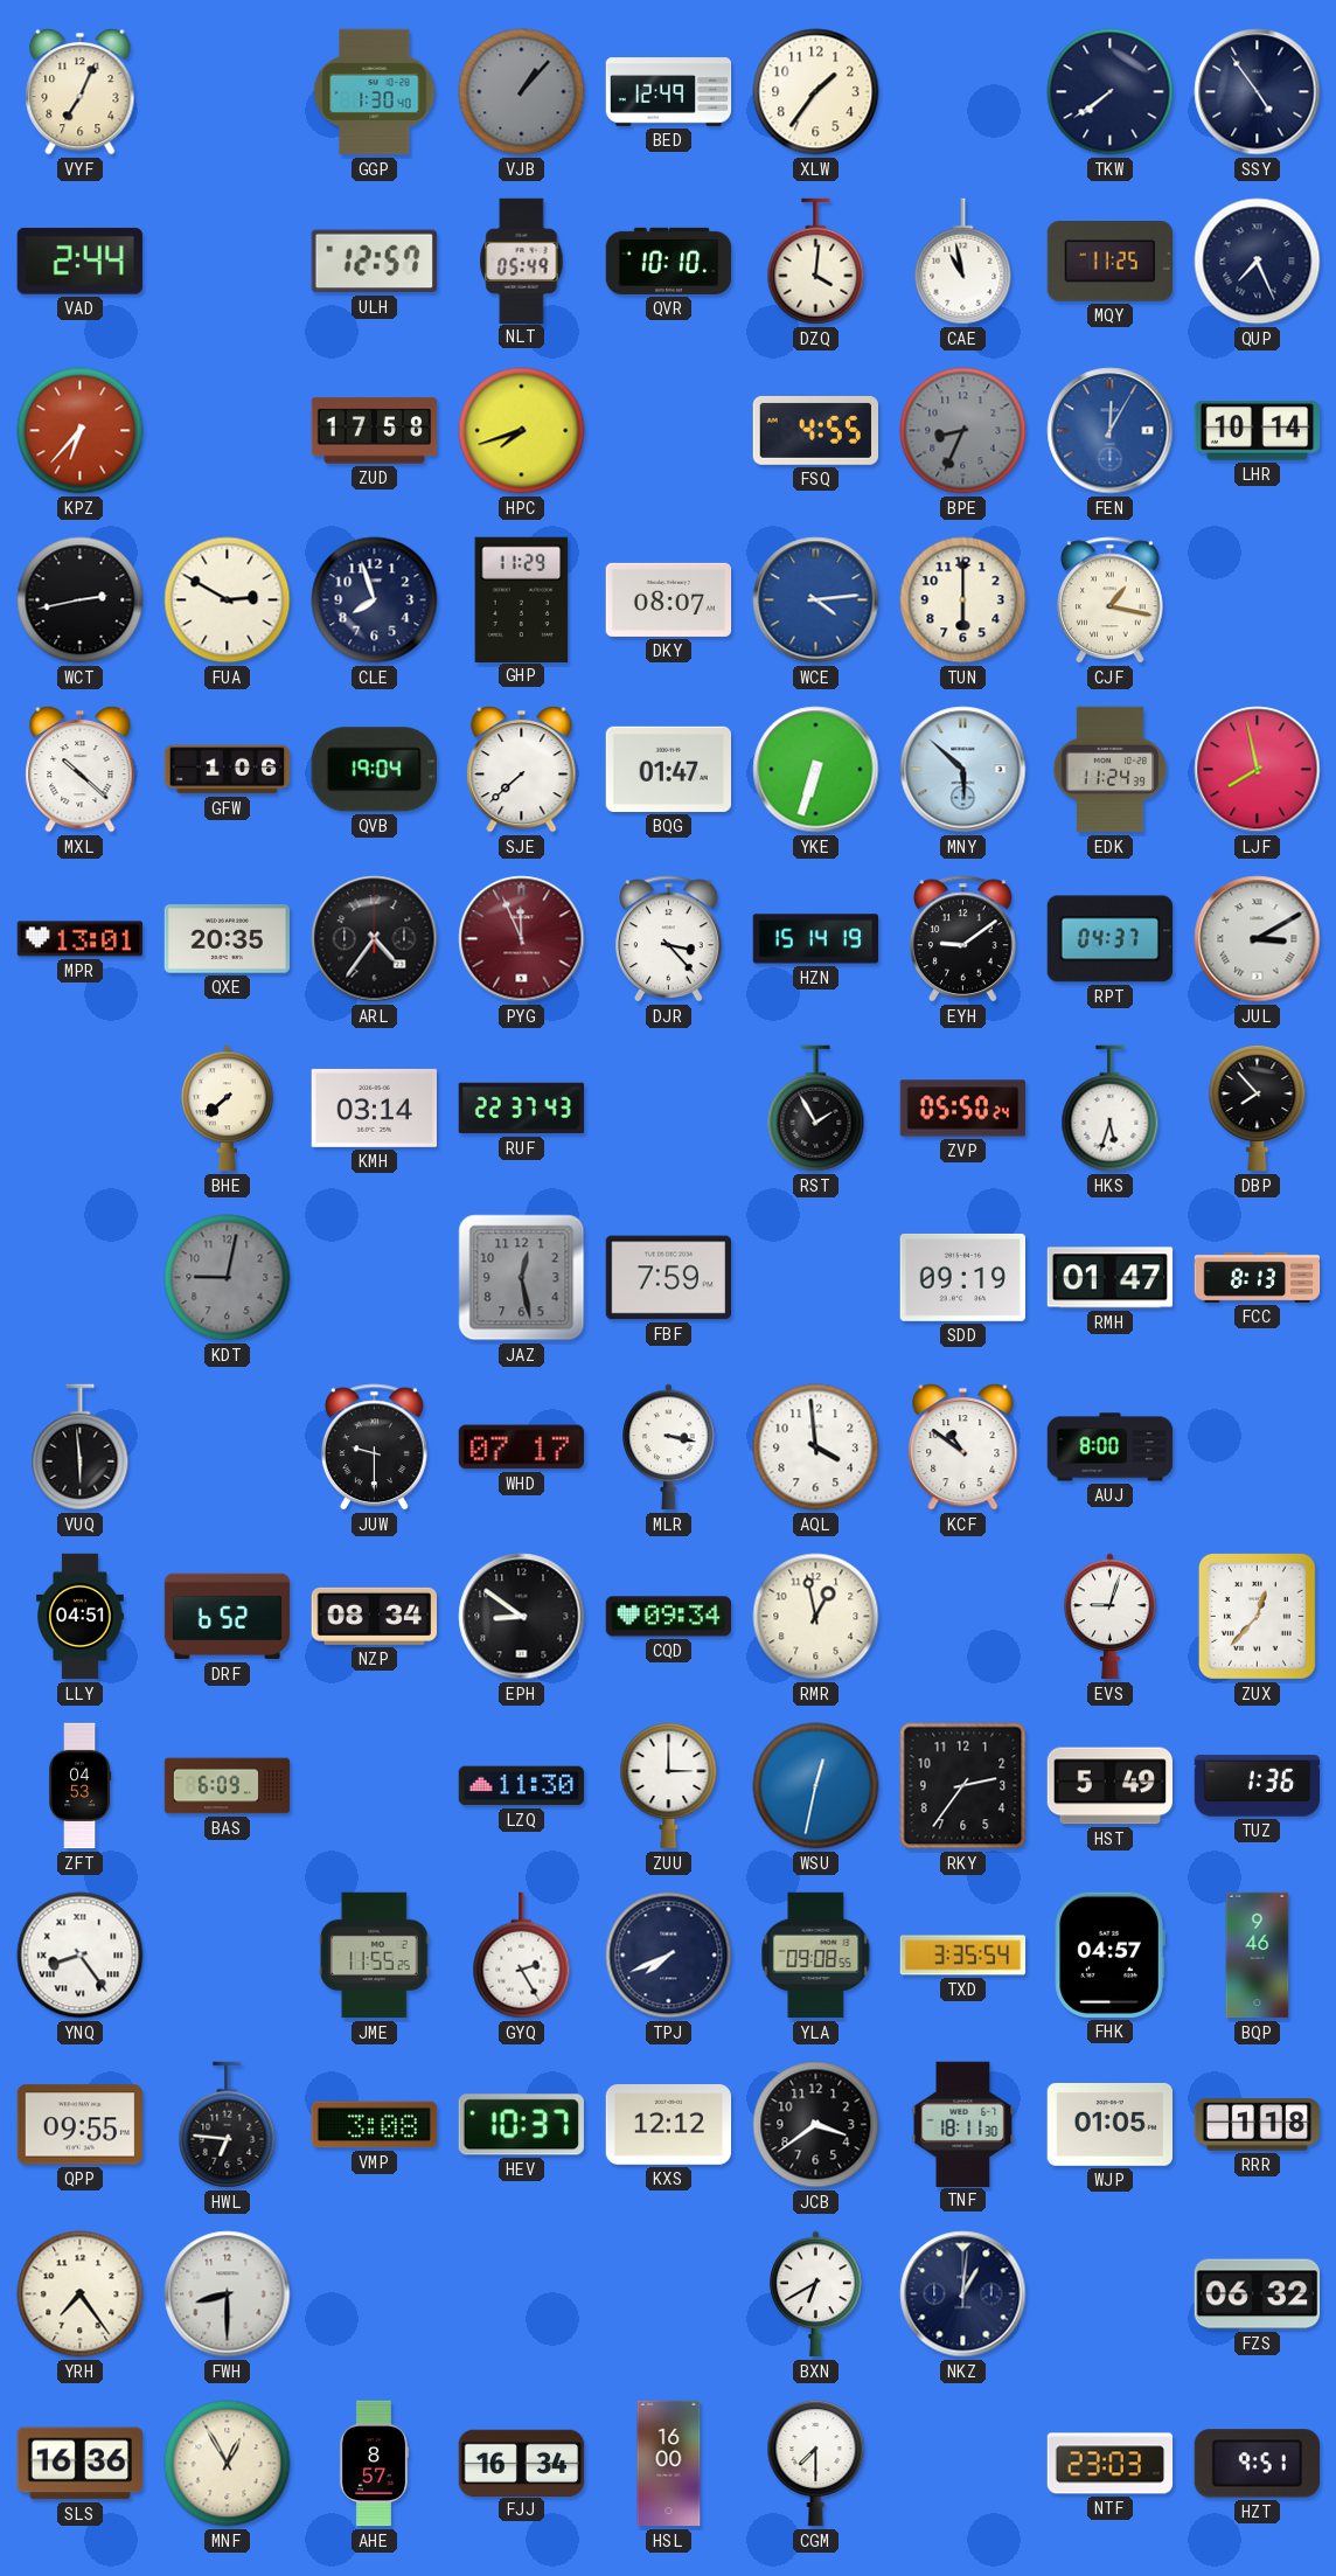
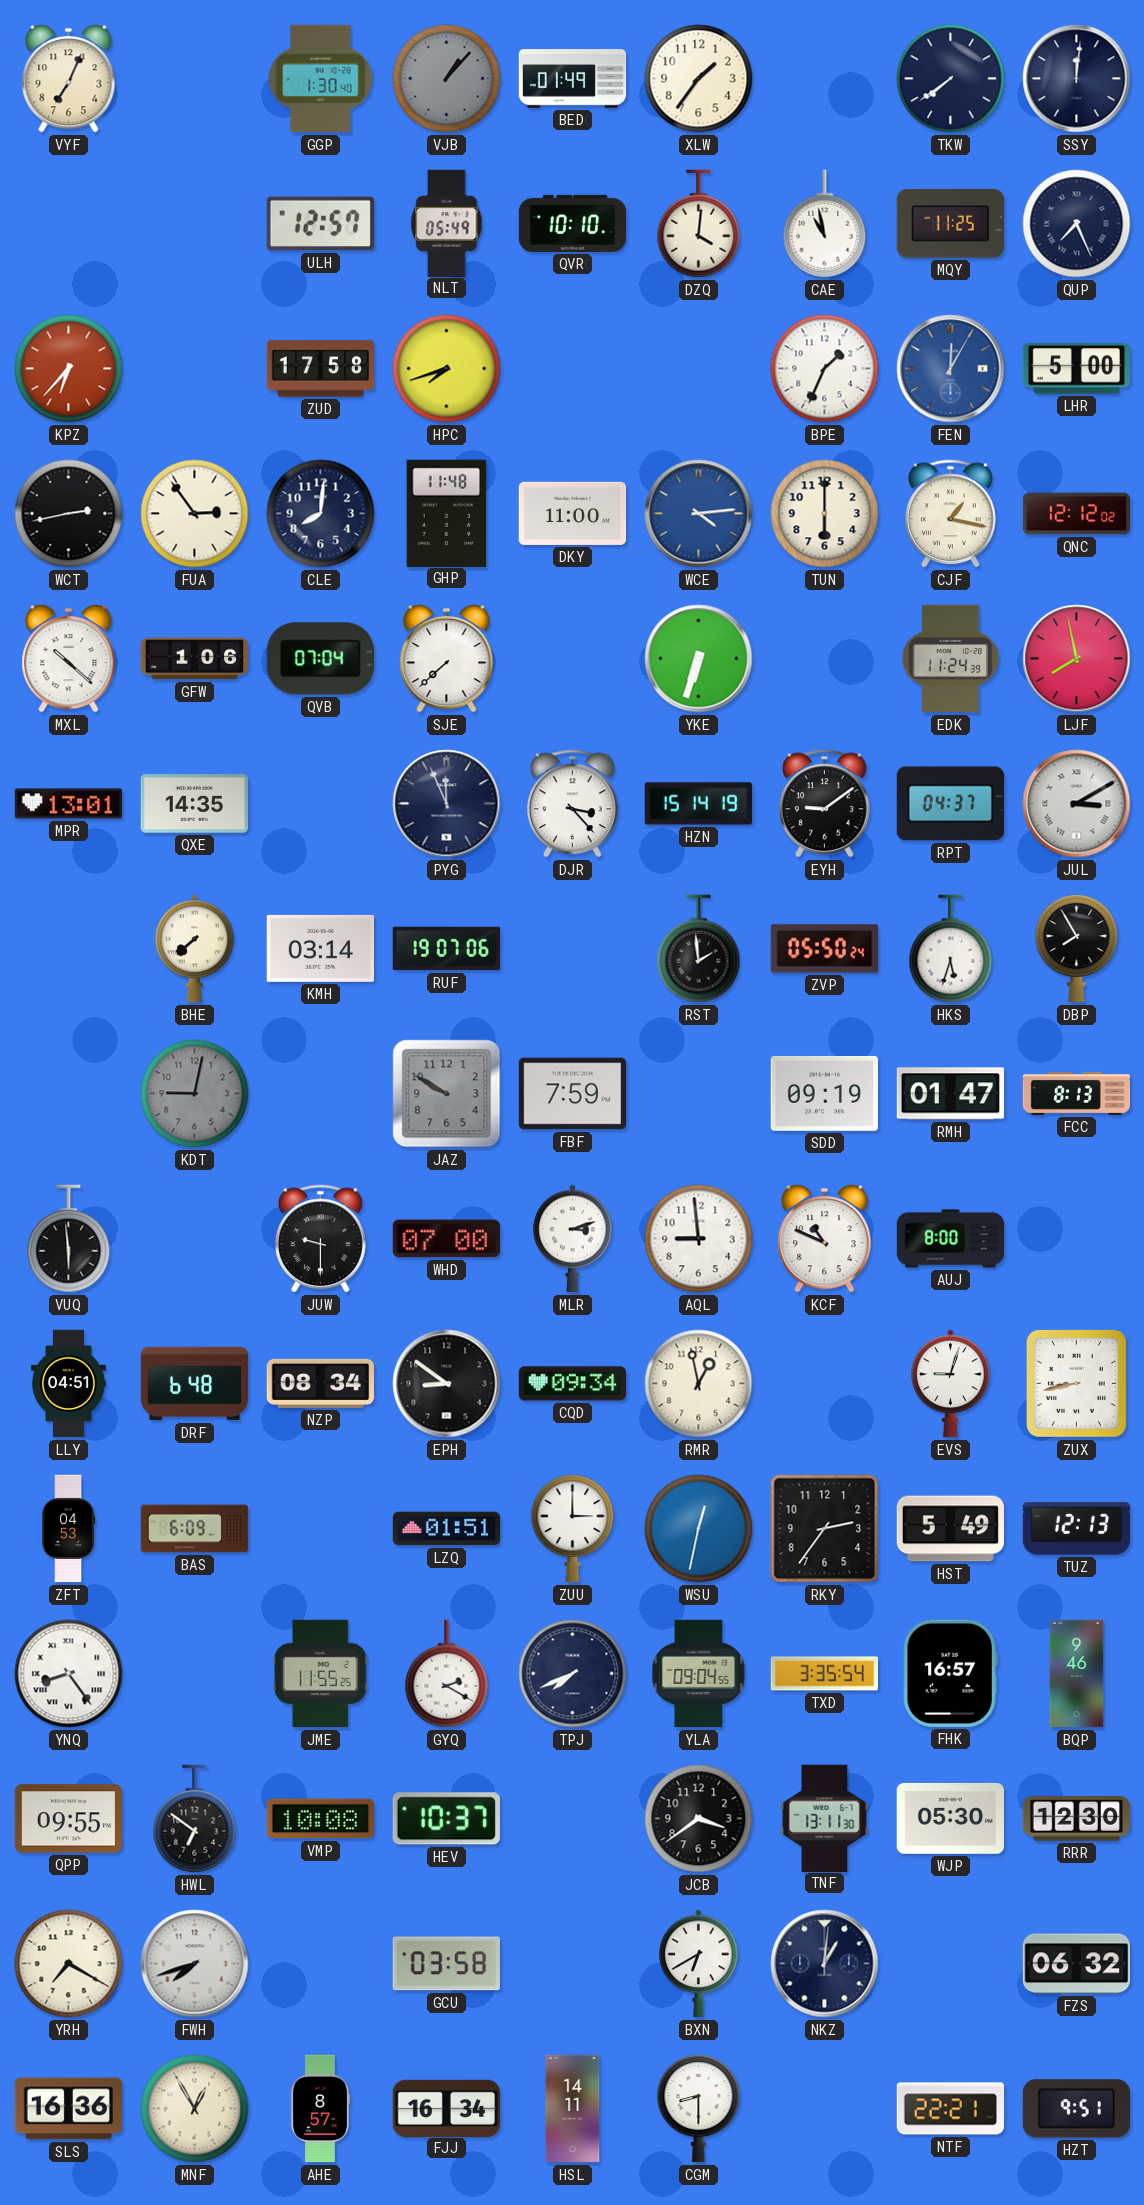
BED: 12:49 -> 01:49 (573, 79)
SSY: 4:54 -> 12:01 (1077, 79)
VAD: 2:44 -> none (79, 261)
FSQ: 4:55 -> none (816, 430)
BPE: 8:34 -> 1:34 (825, 369)
BPE dial: grey -> white (825, 369)
LHR: 10:14 -> 5:00 (1077, 369)
FUA: 2:50 -> 2:54 (195, 514)
CLE: 7:57 -> 8:01 (321, 514)
GHP: 11:29 -> 11:48 (447, 513)
DKY: 08:07 -> 11:00 (573, 513)
QNC: none -> 12:12 (1077, 514)
QVB: 19:04 -> 07:04 (320, 659)
BQG: 01:47 -> none (669, 769)
MNY: 5:52 -> none (963, 770)
QXE: 20:35 -> 14:35 (194, 804)
ARL: 4:36 -> none (375, 939)
PYG dial: burgundy -> navy (447, 804)
RUF: 22:37 -> 19:07 (446, 949)
RST: 1:55 -> 1:59 (699, 949)
DBP: 7:53 -> 7:55 (1077, 949)
JAZ: 12:28 -> 9:50 (447, 1094)
WHD: 07:17 -> 07:00 (446, 1239)
MLR: 3:17 -> 3:12 (573, 1239)
AQL: 3:59 -> 8:59 (699, 1239)
KCF: 10:51 -> 10:49 (825, 1238)
DRF: 6:52 -> 6:48 (195, 1384)
ZUX: 12:37 -> 8:43 (1076, 1383)
LZQ: 11:30 -> 01:51 (447, 1529)
TUZ: 1:36 -> 12:13 (1077, 1529)
GYQ: 2:25 -> 2:20 (447, 1674)
YLA: 09:08 -> 09:04 (699, 1674)
FHK: 04:57 -> 16:57 (950, 1673)
HWL: 6:46 -> 6:51 (195, 1819)
VMP: 3:08 -> 10:08 (320, 1819)
KXS: 12:12 -> none (669, 2125)
TNF: 18:11 -> 13:11 (825, 1818)
WJP: 01:05 -> 05:30 (950, 1818)
RRR: 1:18 -> 12:30 (1077, 1819)
YRH: 7:24 -> 7:20 (69, 1964)
FWH: 8:30 -> 7:42 (195, 1964)
GCU: none -> 03:58 (446, 1964)
HSL: 16:00 -> 14:11 (573, 2109)
CGM: 7:30 -> 8:30 (699, 2109)
NTF: 23:03 -> 22:21 (951, 2109)
